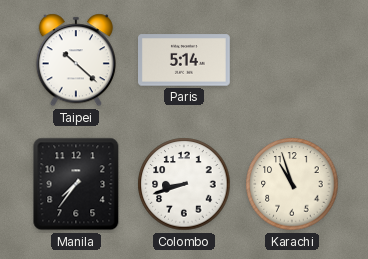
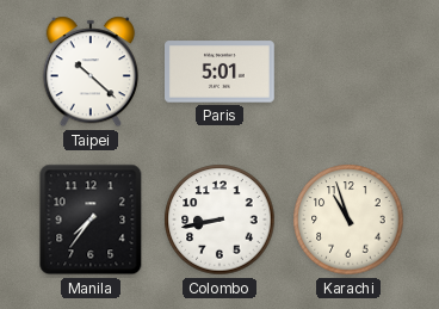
Paris: 5:14 -> 5:01 (221, 72)
Colombo: 8:42 -> 8:43 (219, 220)
